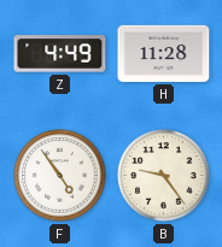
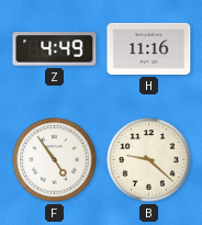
H: 11:28 -> 11:16 (149, 48)
B: 9:24 -> 9:22 (149, 160)
